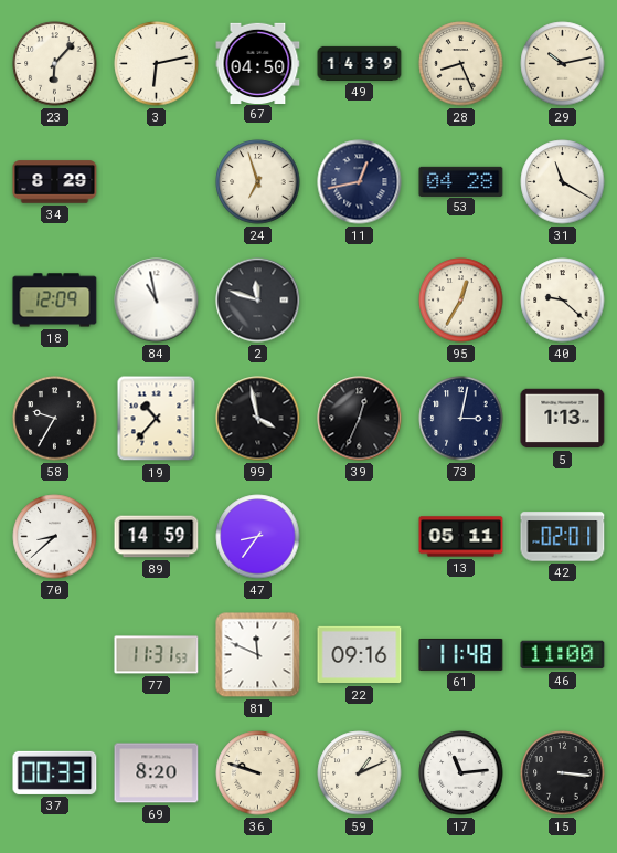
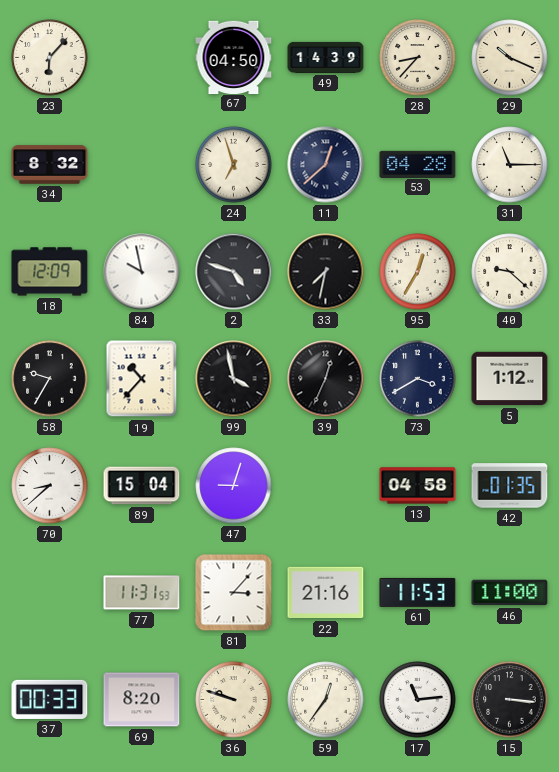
3: 6:13 -> none (157, 64)
28: 8:26 -> 8:37 (418, 58)
29: 10:13 -> 10:19 (510, 58)
34: 8:29 -> 8:32 (50, 165)
11: 12:43 -> 12:38 (326, 165)
31: 11:20 -> 11:15 (510, 165)
84: 10:58 -> 9:58 (142, 272)
2: 11:48 -> 4:48 (234, 272)
33: none -> 7:32 (326, 272)
73: 3:02 -> 3:40 (418, 379)
5: 1:13 -> 1:12 (510, 379)
89: 14:59 -> 15:04 (142, 486)
47: 8:36 -> 9:03 (234, 486)
13: 05:11 -> 04:58 (418, 486)
42: 02:01 -> 01:35 (510, 486)
81: 11:49 -> 3:07 (234, 593)
22: 09:16 -> 21:16 (326, 593)
61: 11:48 -> 11:53 (418, 592)
59: 1:11 -> 12:36 (326, 700)
